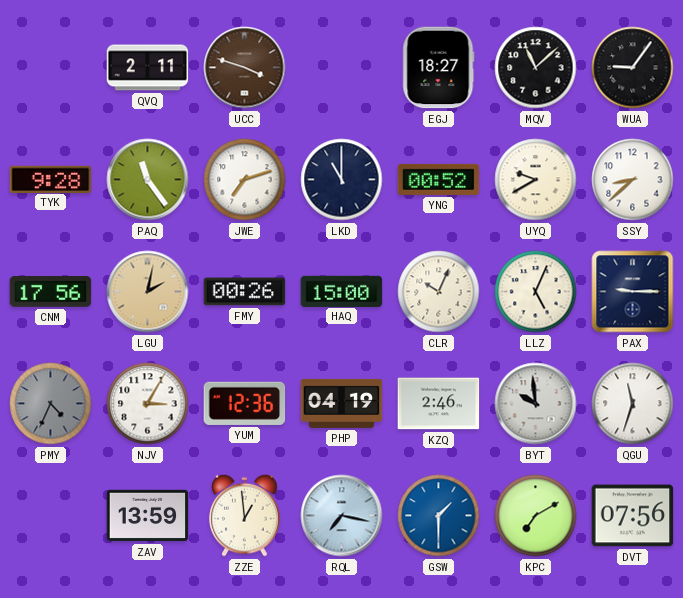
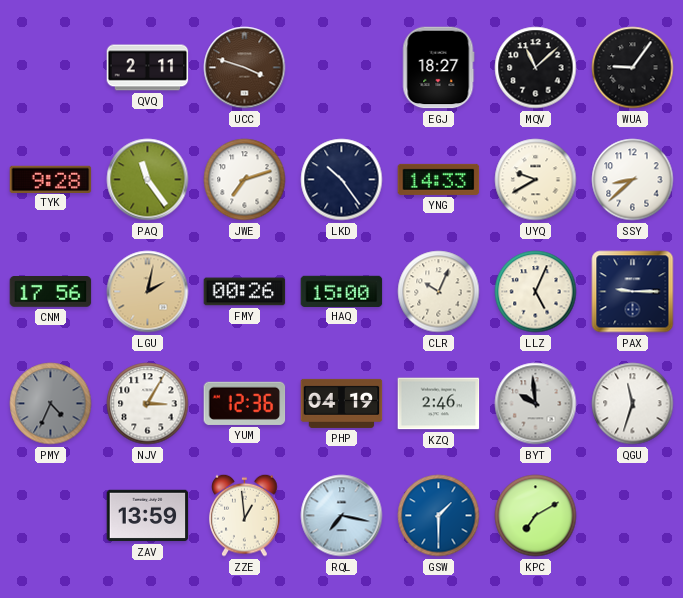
LKD: 11:00 -> 10:24 (342, 180)
YNG: 00:52 -> 14:33 (439, 179)
DVT: 07:56 -> none (633, 516)
